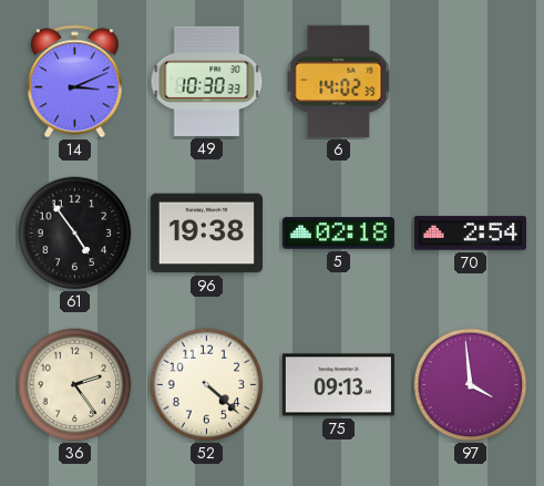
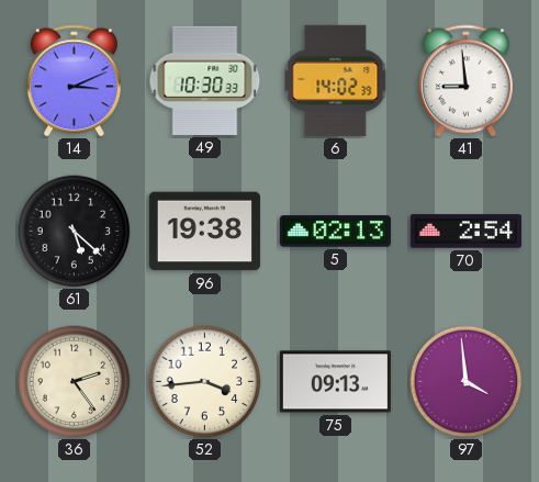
41: none -> 8:59 (465, 81)
61: 4:54 -> 5:22 (75, 232)
5: 02:18 -> 02:13 (335, 232)
52: 4:22 -> 3:44 (205, 382)
